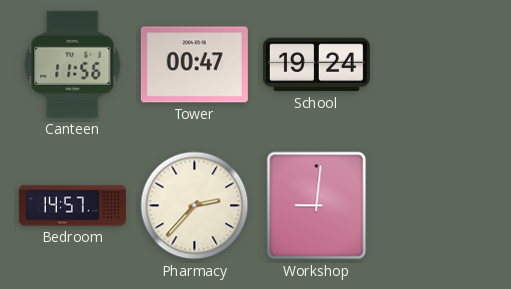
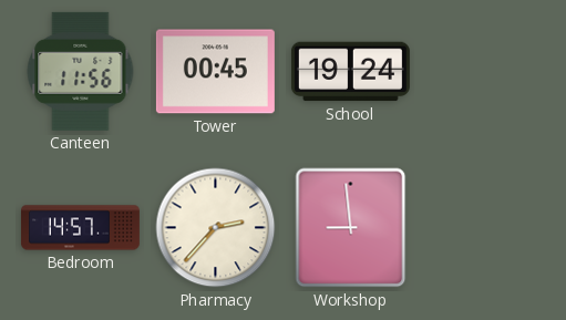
Tower: 00:47 -> 00:45 (215, 72)
Workshop: 9:01 -> 8:59 (351, 228)
